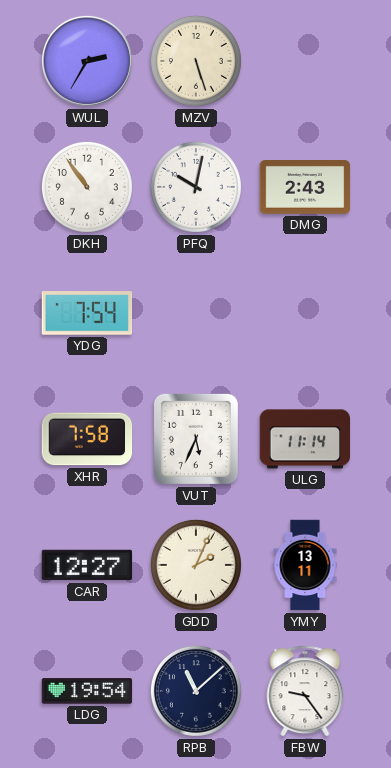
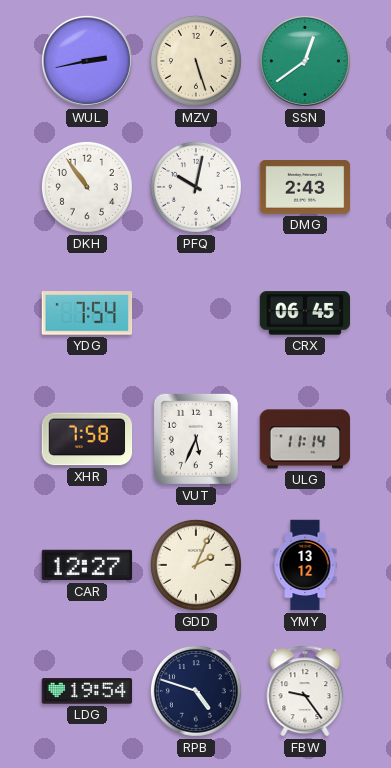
WUL: 2:35 -> 2:43 (87, 61)
SSN: none -> 12:39 (305, 61)
CRX: none -> 06:45 (305, 313)
YMY: 13:11 -> 13:12 (305, 565)
RPB: 11:08 -> 4:48 (196, 691)
